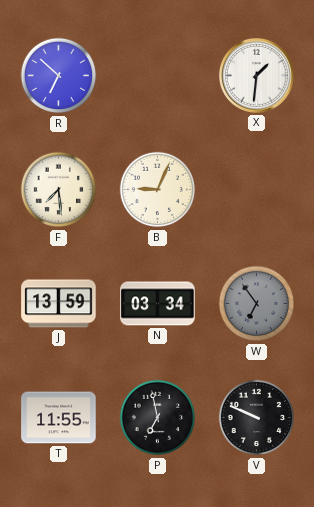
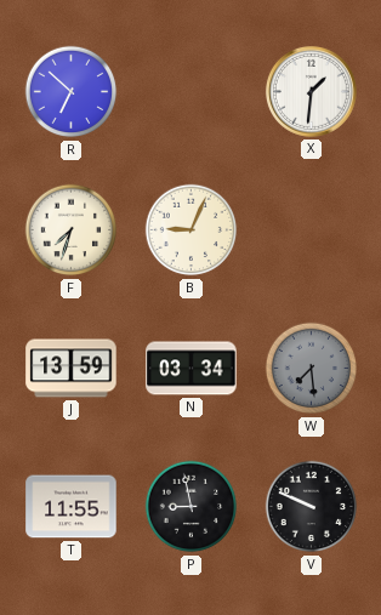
F: 7:29 -> 7:33 (72, 230)
W: 6:54 -> 7:29 (312, 369)
P: 6:58 -> 8:58 (192, 507)
